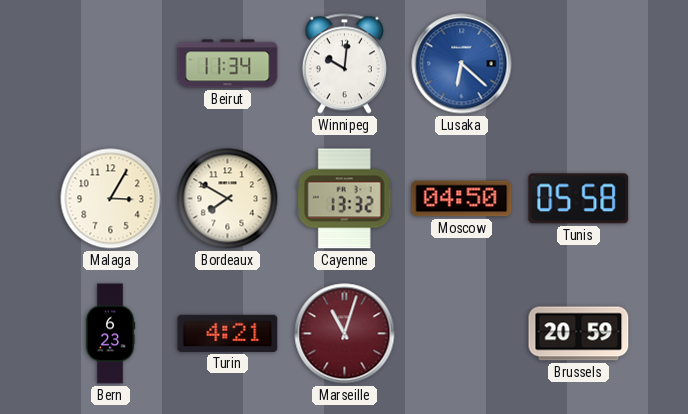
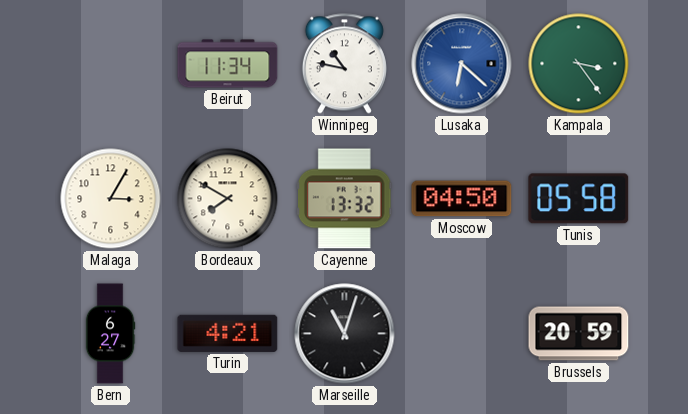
Winnipeg: 10:01 -> 10:47 (344, 64)
Kampala: none -> 3:24 (579, 64)
Bern: 6:23 -> 6:27 (110, 334)
Marseille dial: burgundy -> black (345, 334)
